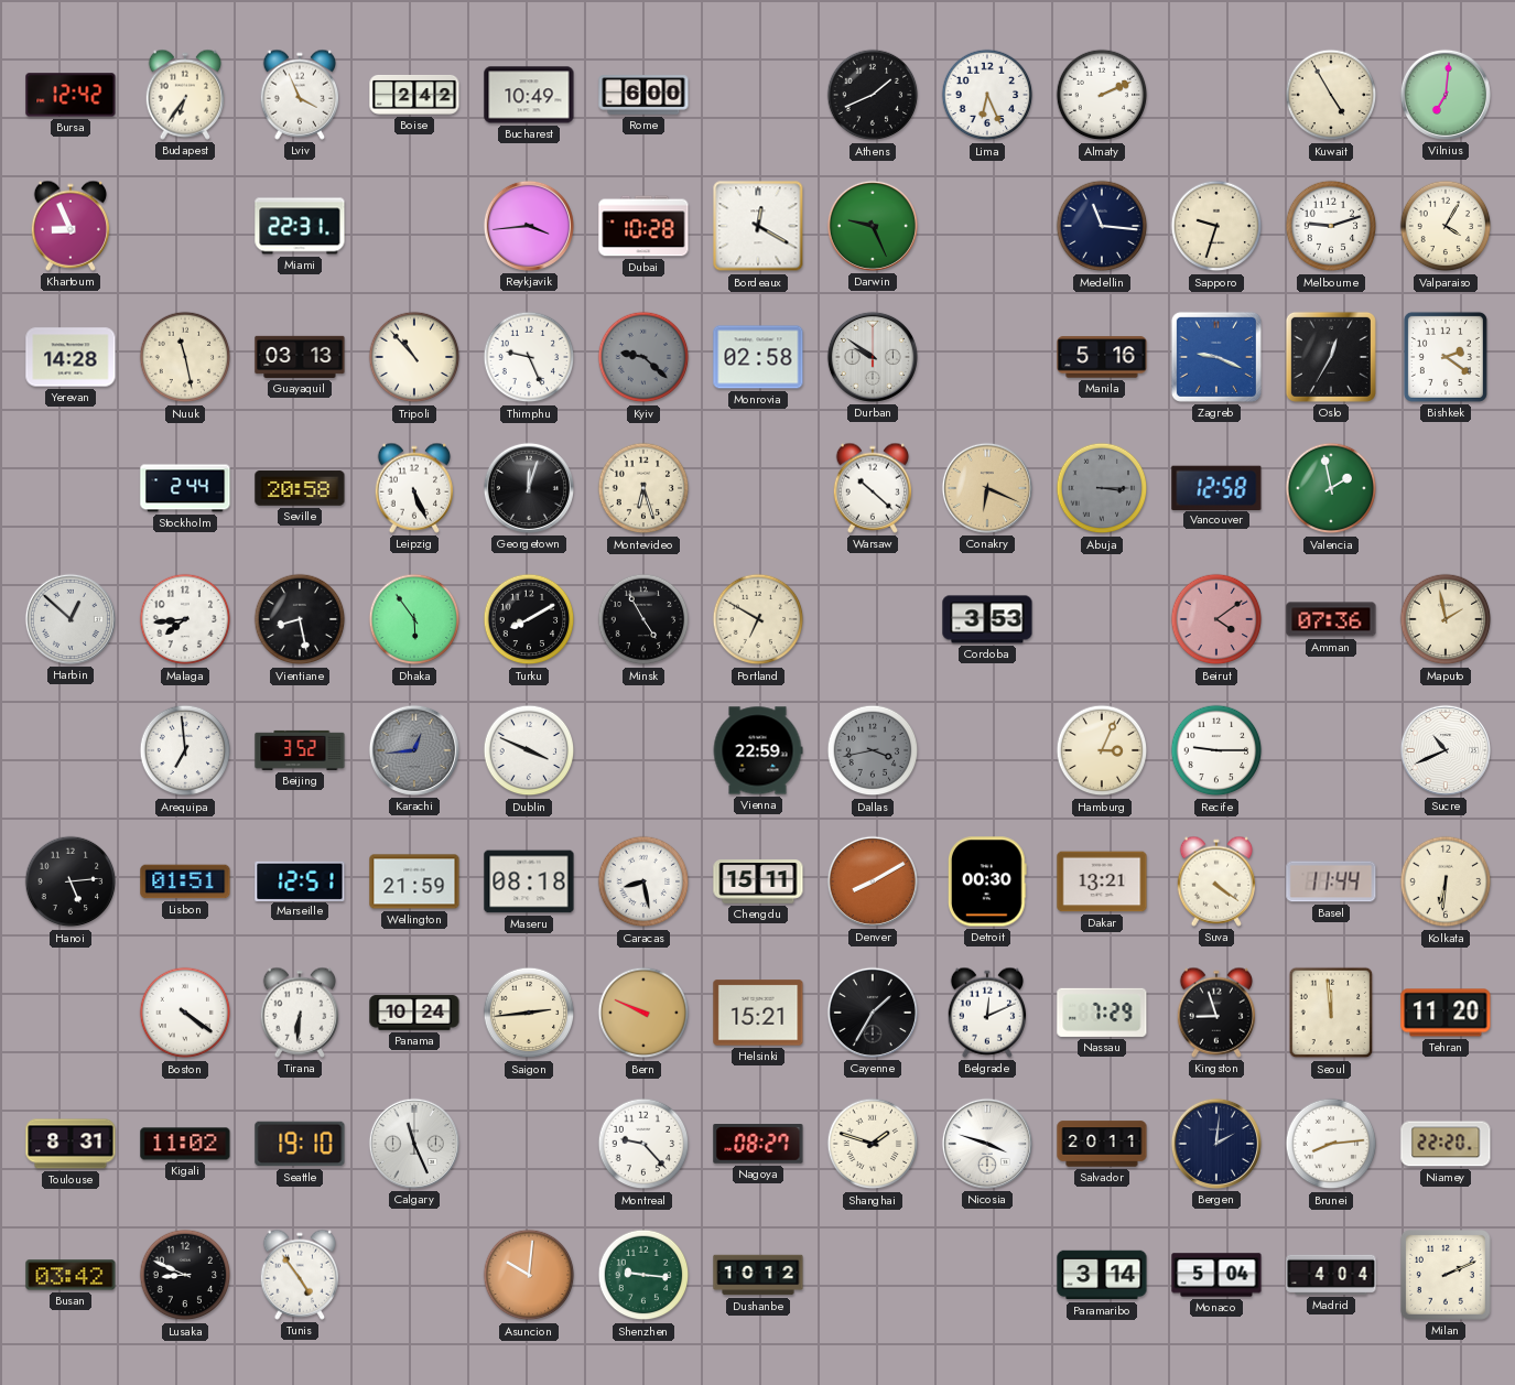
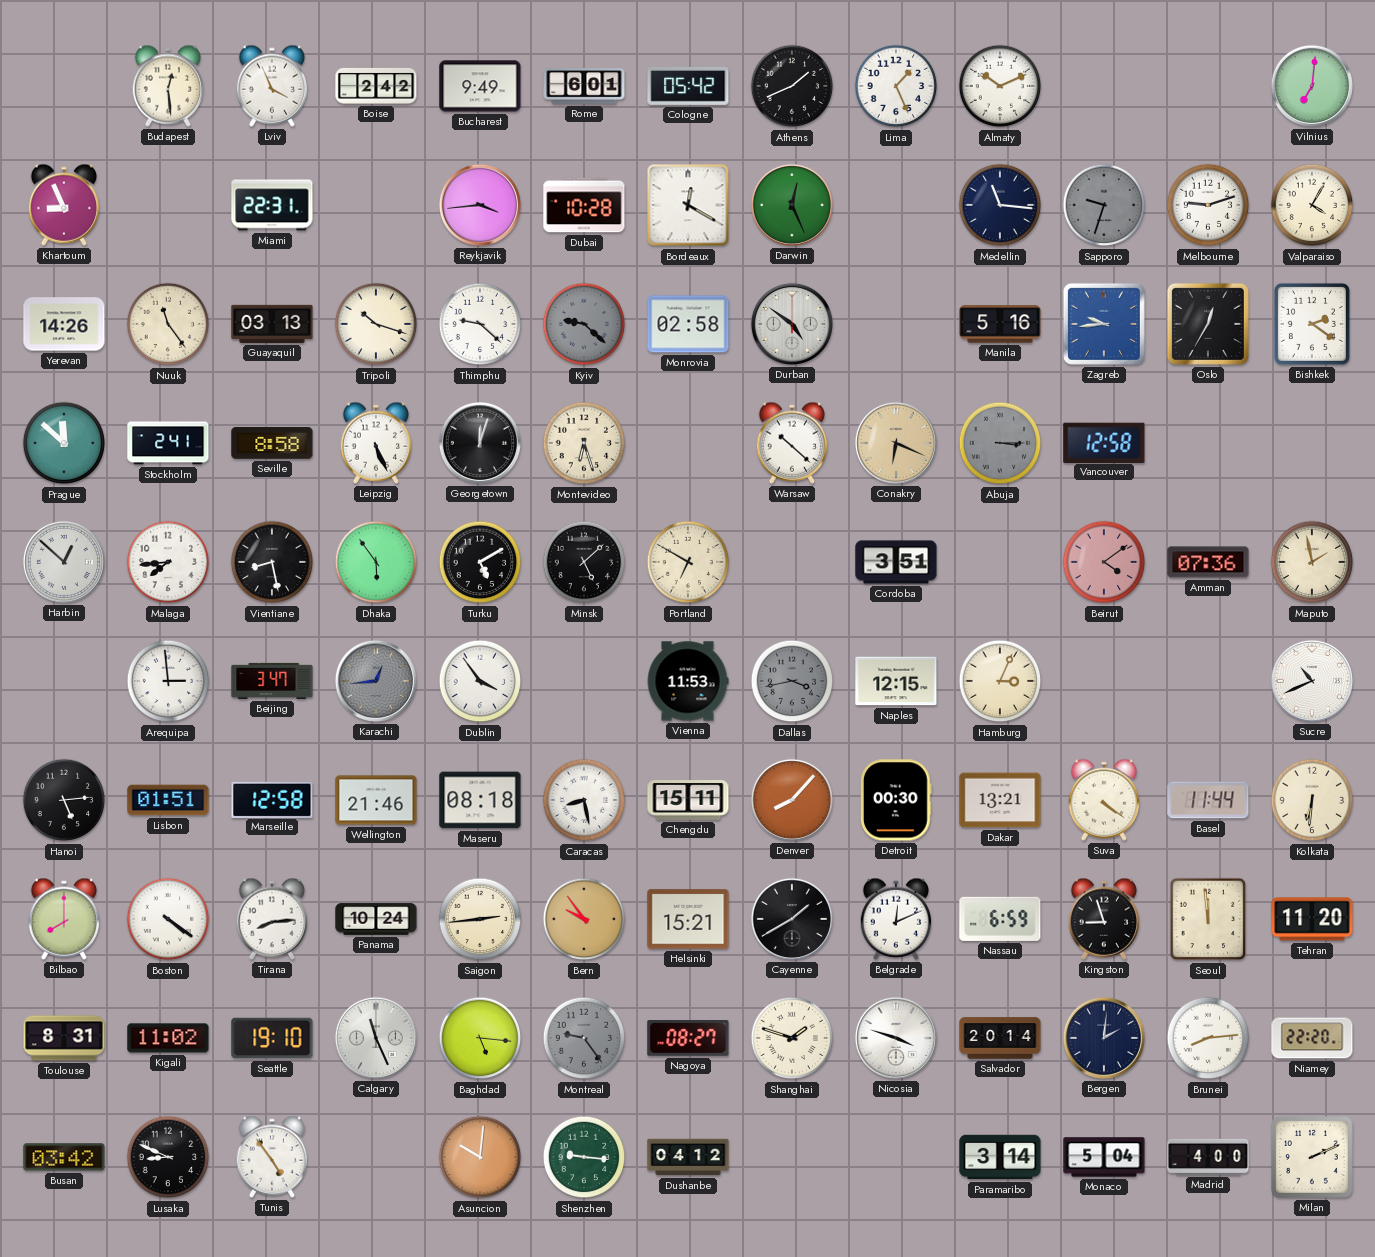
Bursa: 12:42 -> none (71, 95)
Budapest: 6:36 -> 12:29 (168, 86)
Bucharest: 10:49 -> 9:49 (480, 86)
Rome: 6:00 -> 6:01 (584, 86)
Cologne: none -> 05:42 (688, 87)
Lima: 6:26 -> 1:26 (896, 86)
Almaty: 2:11 -> 10:11 (1000, 86)
Kuwait: 4:55 -> none (1331, 95)
Darwin: 9:26 -> 12:26 (792, 205)
Sapporo dial: cream -> grey (1104, 205)
Yerevan: 14:28 -> 14:26 (64, 324)
Nuuk: 11:28 -> 11:24 (168, 324)
Tripoli: 10:53 -> 10:18 (376, 324)
Thimphu: 9:26 -> 9:22 (480, 324)
Durban: 9:51 -> 4:51 (792, 324)
Zagreb: 9:19 -> 9:44 (1104, 324)
Prague: none -> 11:52 (64, 443)
Stockholm: 2:44 -> 2:41 (168, 443)
Seville: 20:58 -> 8:58 (272, 443)
Valencia: 1:58 -> none (1331, 488)
Turku: 8:10 -> 5:10 (480, 562)
Minsk: 4:55 -> 5:08 (584, 562)
Cordoba: 3:53 -> 3:51 (896, 562)
Arequipa: 6:59 -> 2:59 (168, 681)
Beijing: 3:52 -> 3:47 (272, 681)
Dublin: 3:49 -> 3:54 (480, 681)
Vienna: 22:59 -> 11:53 (688, 681)
Naples: none -> 12:15 (896, 681)
Recife: 9:15 -> none (1216, 750)
Marseille: 12:51 -> 12:58 (272, 799)
Wellington: 21:59 -> 21:46 (376, 800)
Denver: 8:10 -> 8:07 (792, 800)
Bilbao: none -> 8:00 (64, 919)
Tirana: 6:31 -> 8:14 (272, 919)
Bern: 9:49 -> 9:54 (584, 919)
Cayenne: 1:35 -> 1:40 (792, 919)
Nassau: 7:29 -> 6:59 (1000, 919)
Baghdad: none -> 5:16 (480, 1038)
Montreal: 9:23 -> 9:24 (584, 1038)
Montreal dial: white -> grey (584, 1038)
Salvador: 20:11 -> 20:14 (1000, 1038)
Dushanbe: 10:12 -> 04:12 (688, 1157)
Madrid: 4:04 -> 4:00 (1208, 1157)
